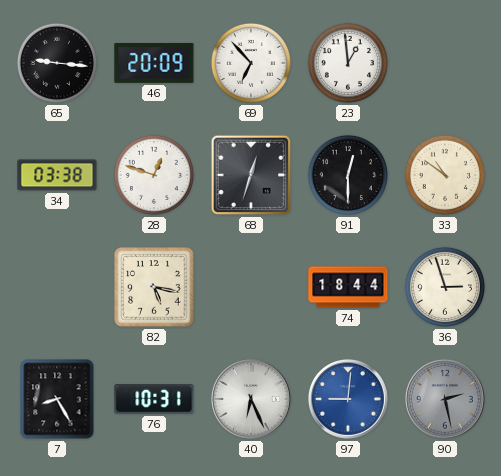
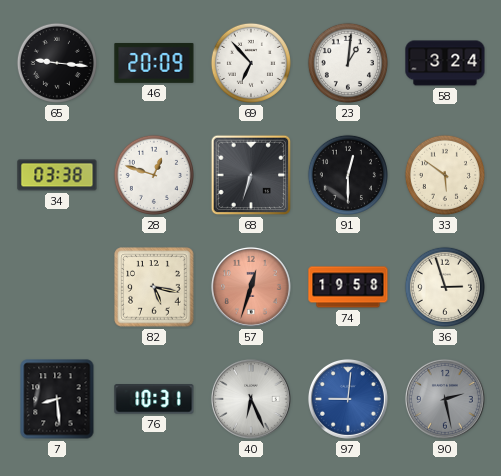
23: 12:59 -> 1:01 (348, 63)
58: none -> 3:24 (445, 63)
68: 12:33 -> 6:33 (251, 175)
33: 10:51 -> 5:51 (445, 175)
57: none -> 12:33 (251, 287)
74: 18:44 -> 19:58 (348, 287)
7: 8:25 -> 8:29 (57, 399)
